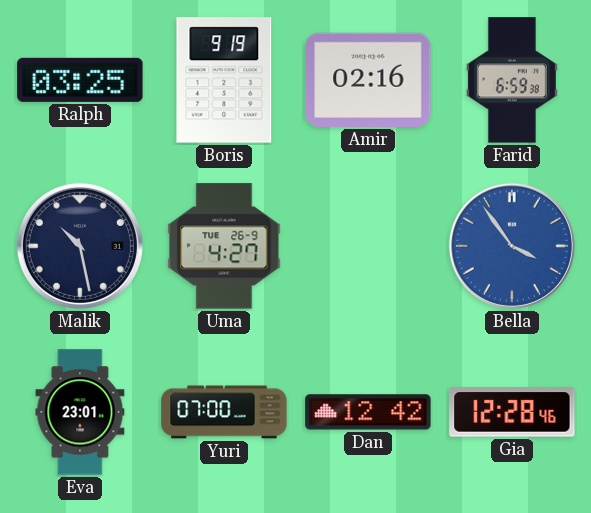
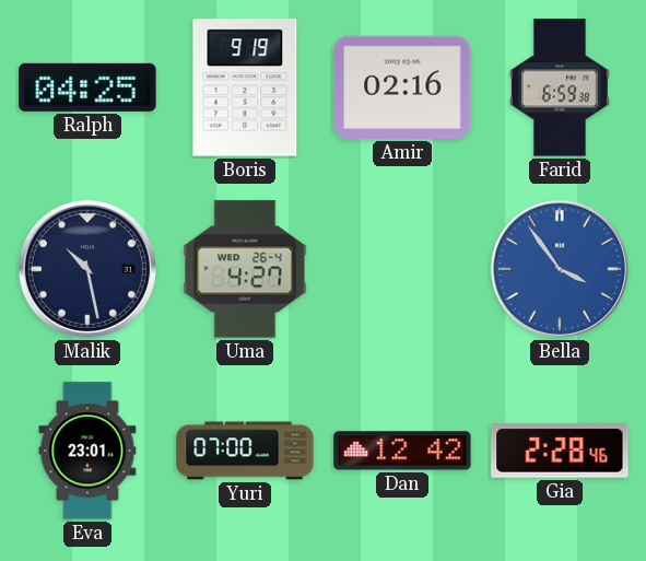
Ralph: 03:25 -> 04:25 (87, 87)
Uma date: TUE 26-9 -> WED 26-4 (245, 269)
Gia: 12:28 -> 2:28 (560, 451)
